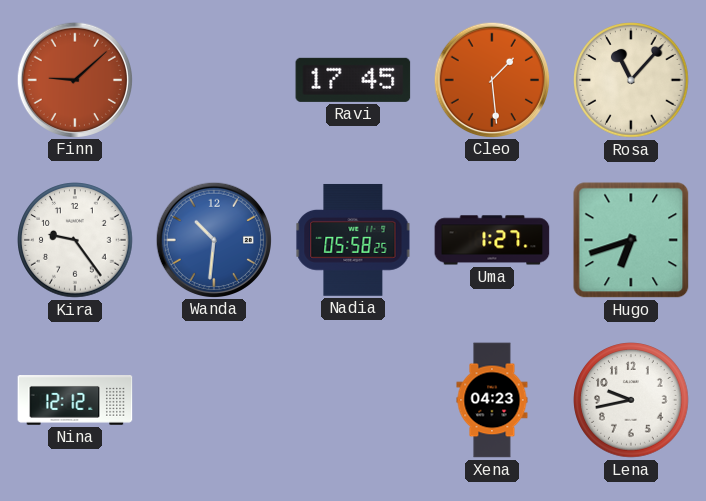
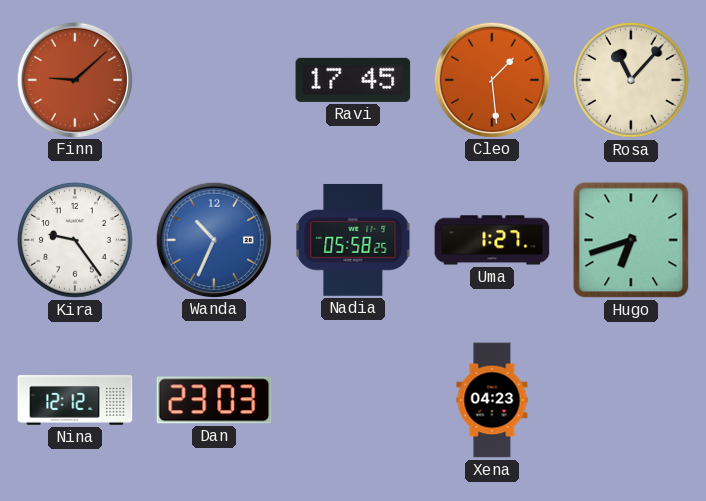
Wanda: 10:31 -> 10:34 (213, 239)
Dan: none -> 23:03 (214, 400)
Lena: 9:43 -> none (631, 400)
